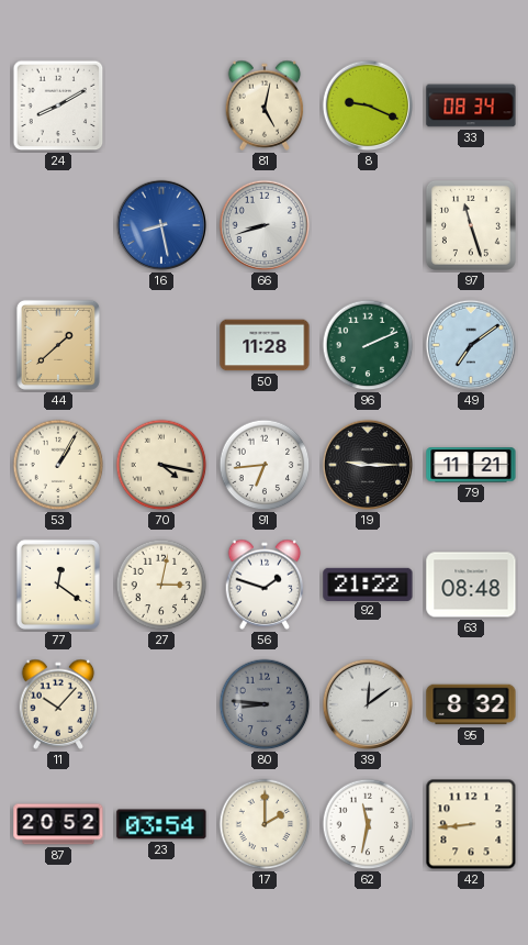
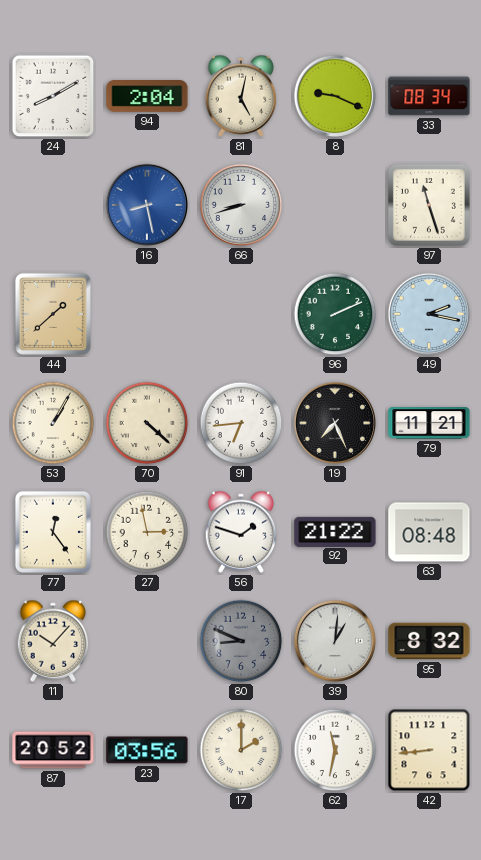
94: none -> 2:04 (147, 97)
50: 11:28 -> none (265, 345)
49: 7:09 -> 2:17 (429, 314)
70: 4:17 -> 4:22 (147, 423)
19: 9:15 -> 7:26 (335, 423)
77: 12:21 -> 12:24 (53, 532)
27: 3:02 -> 2:58 (147, 532)
80: 8:46 -> 8:49 (241, 641)
39: 12:09 -> 1:01 (335, 641)
23: 03:54 -> 03:56 (147, 750)
